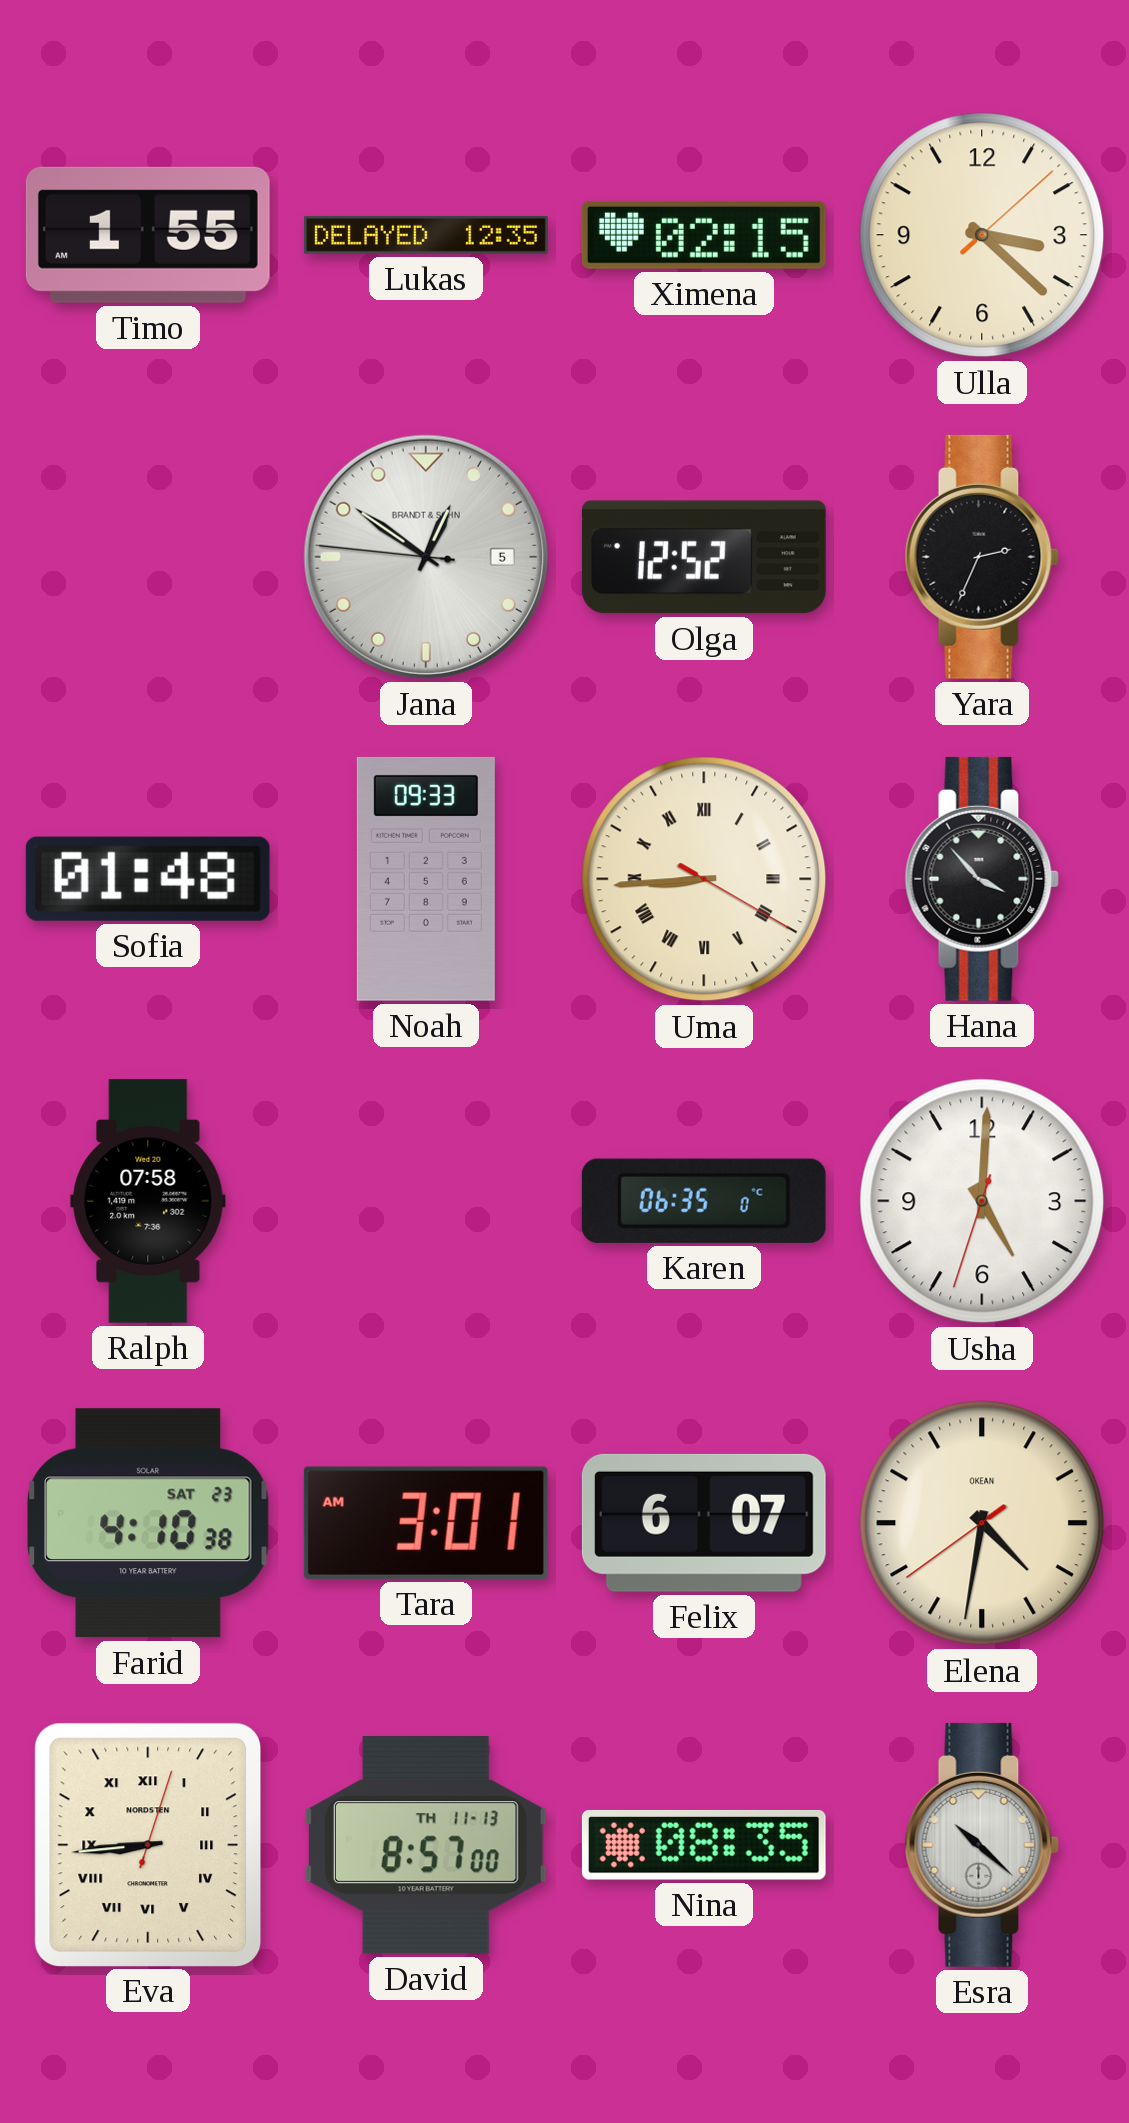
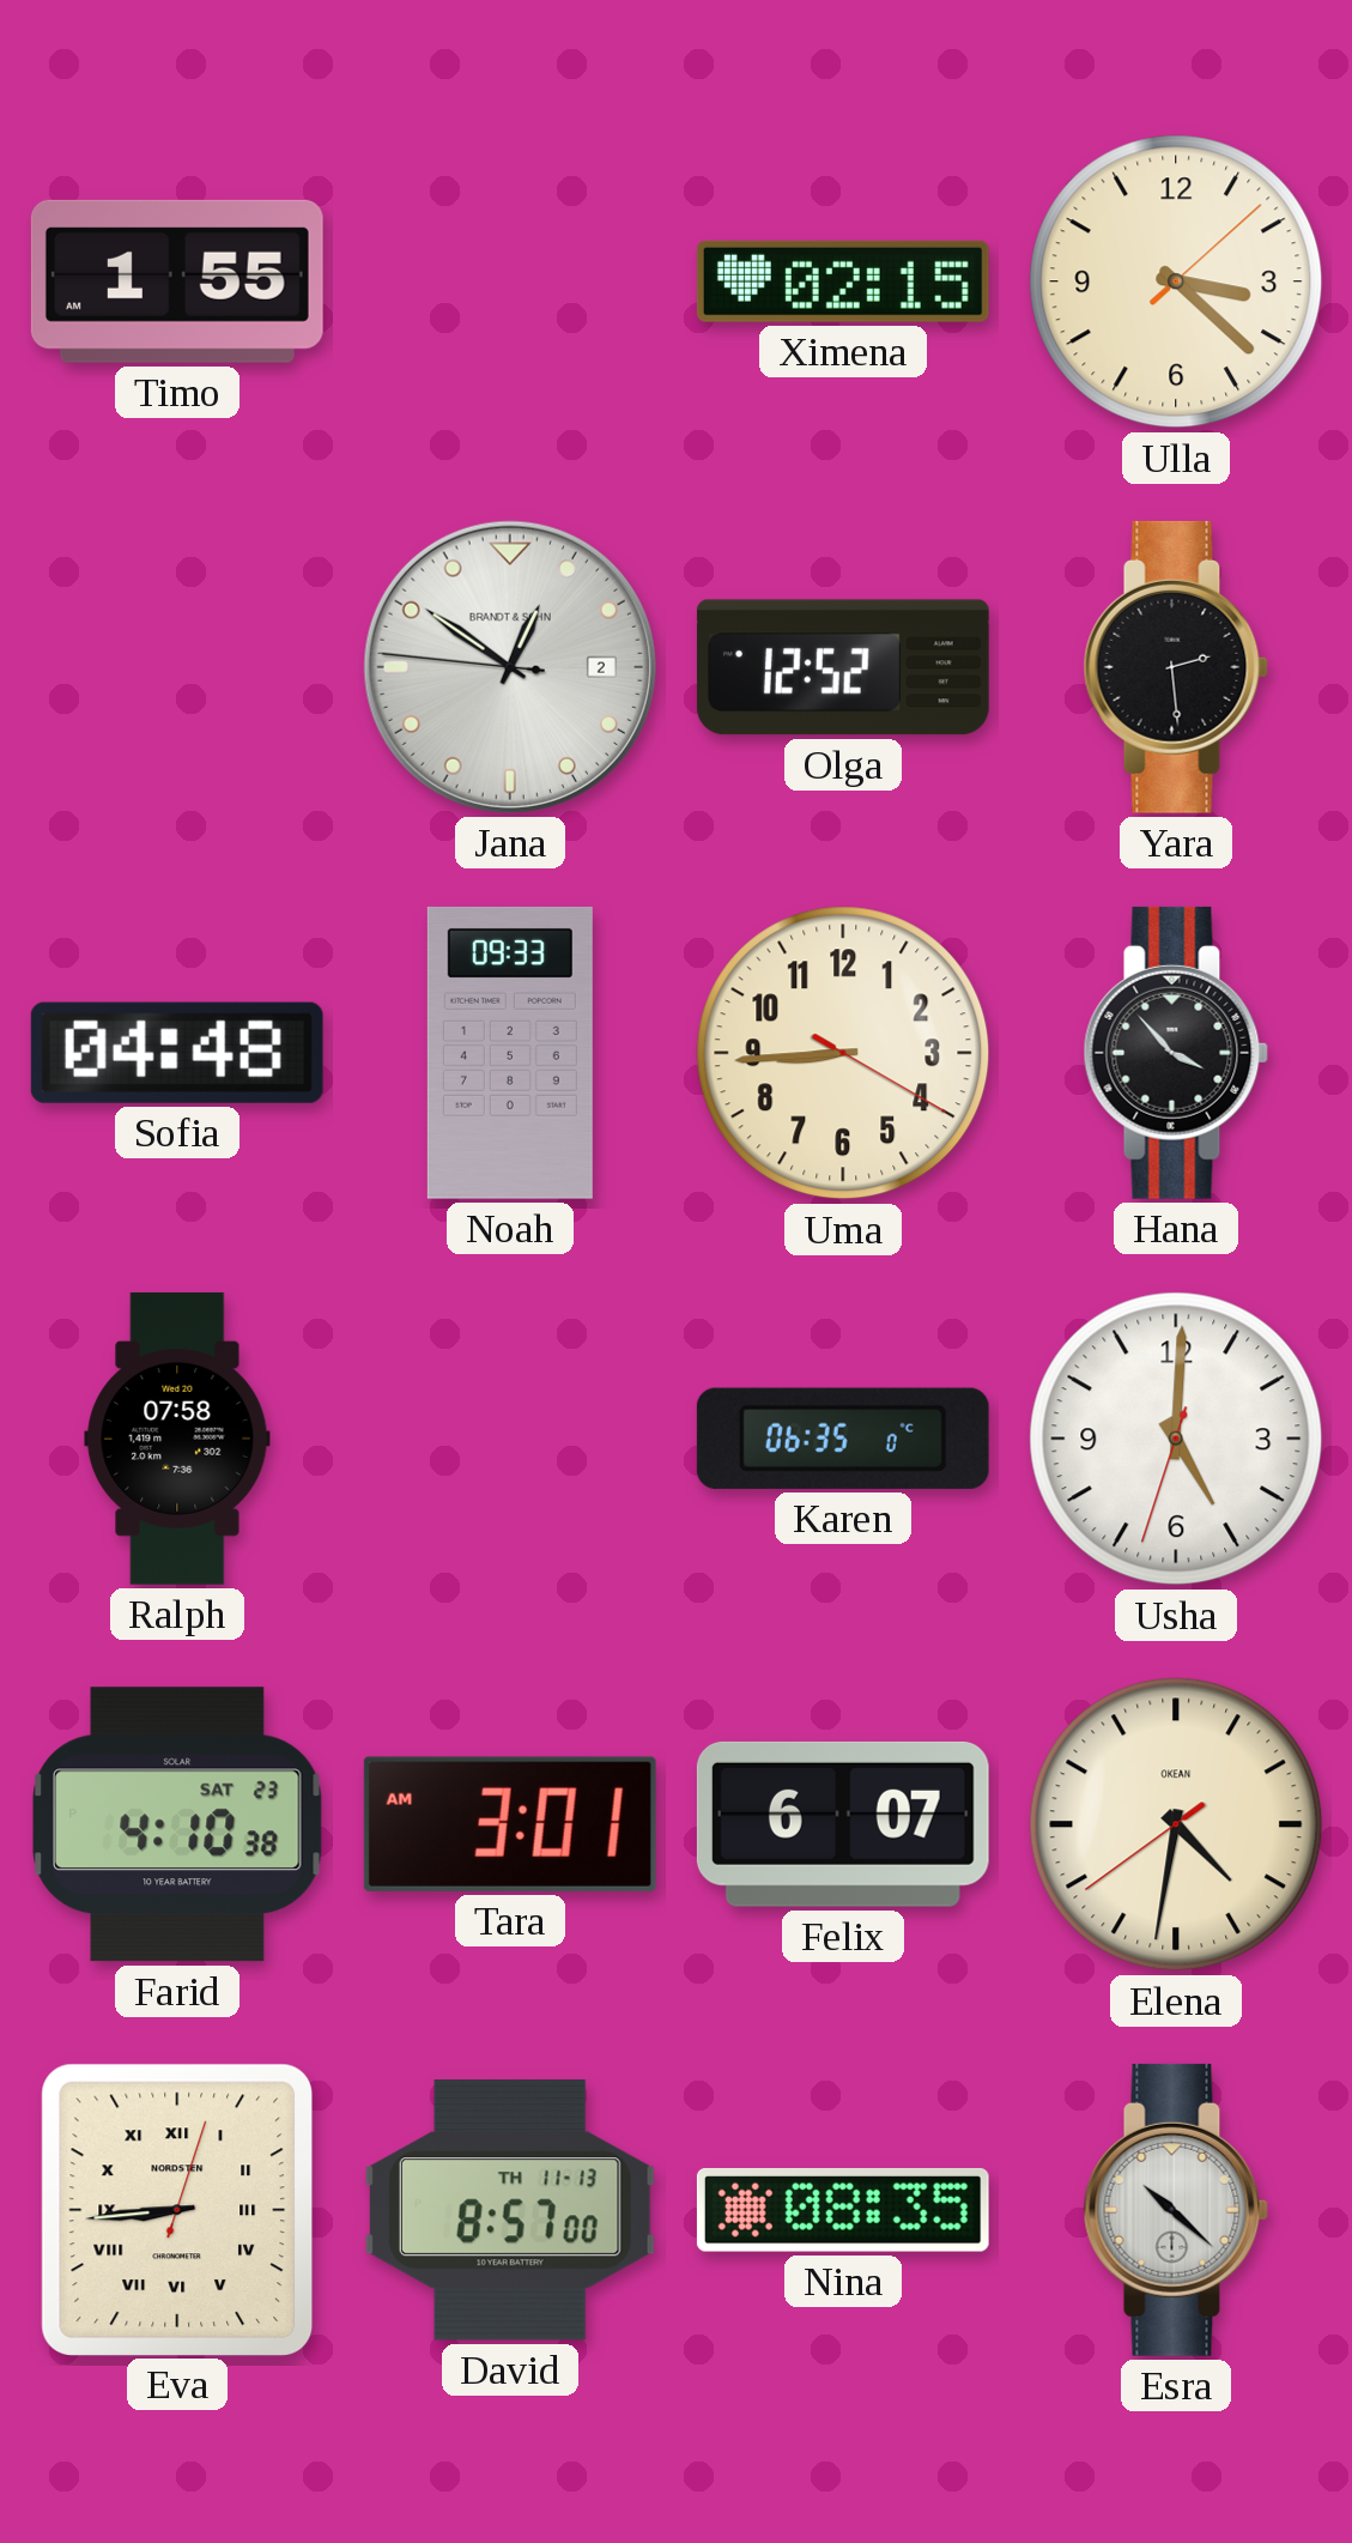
Lukas: 12:35 -> none (427, 235)
Jana date: 5 -> 2 (510, 667)
Yara: 2:34 -> 2:29 (1176, 667)
Sofia: 01:48 -> 04:48 (177, 1053)
Uma numerals: Roman -> Arabic (843, 1053)
